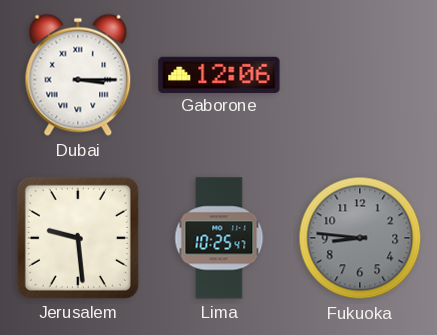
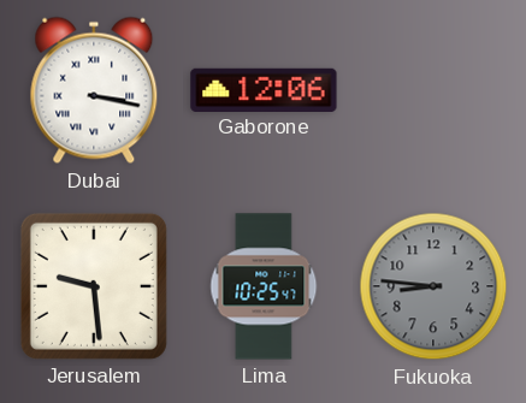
Dubai: 3:15 -> 3:17 (94, 90)
